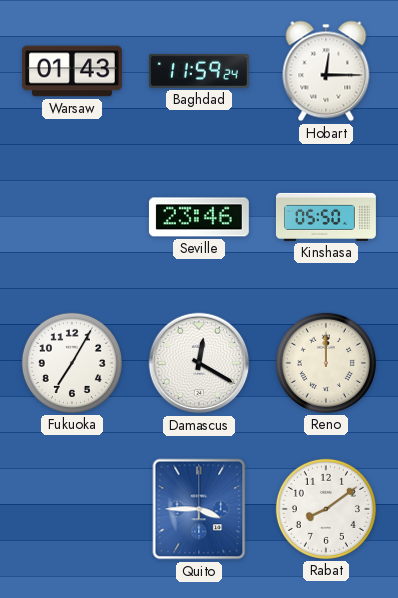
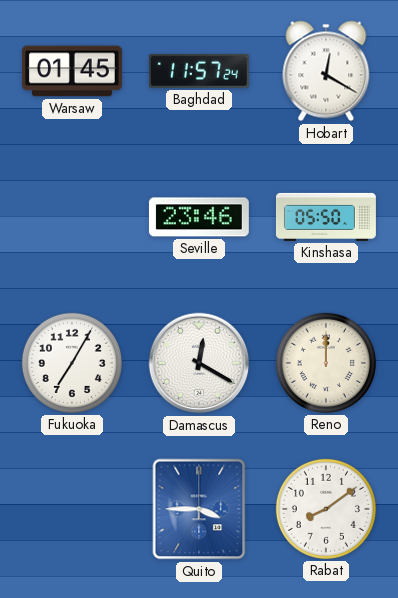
Warsaw: 01:43 -> 01:45 (72, 71)
Baghdad: 11:59 -> 11:57 (199, 71)
Hobart: 12:15 -> 12:20 (326, 71)
